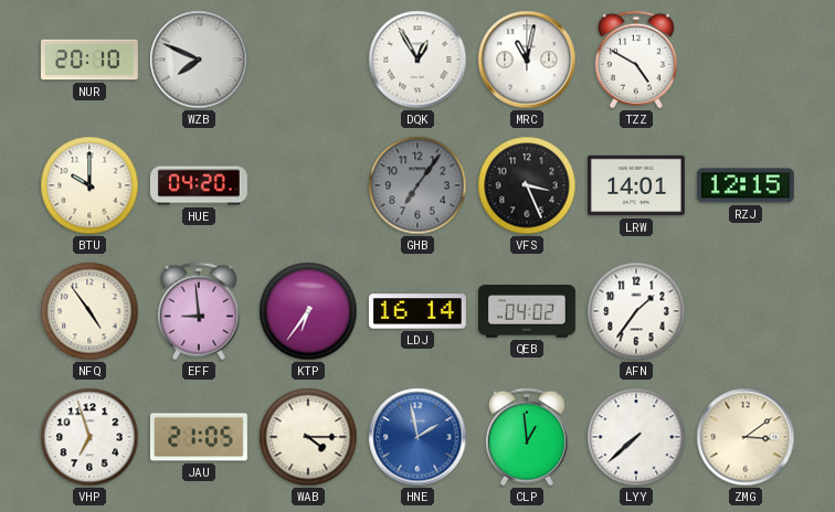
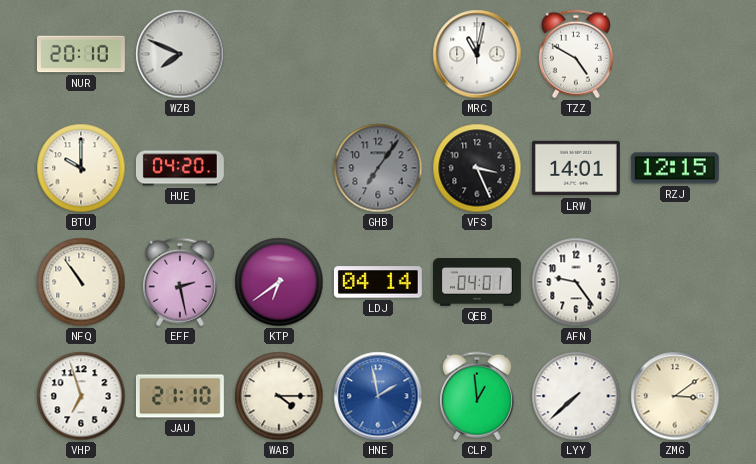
DQK: 12:55 -> none (417, 60)
NFQ: 4:54 -> 10:54 (81, 282)
EFF: 8:59 -> 2:28 (180, 282)
KTP: 6:36 -> 6:39 (279, 282)
LDJ: 16:14 -> 04:14 (378, 282)
QEB: 04:02 -> 04:01 (477, 282)
AFN: 1:36 -> 9:24 (576, 282)
JAU: 21:05 -> 21:10 (180, 396)
